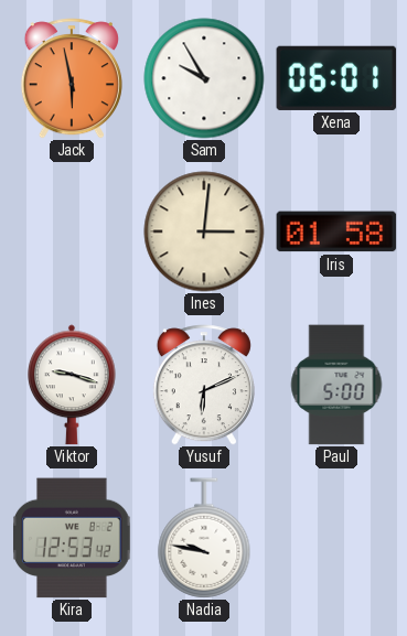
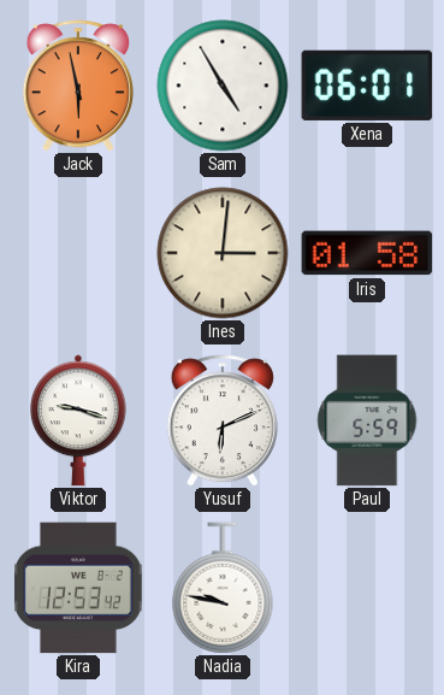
Sam: 9:55 -> 4:55 (223, 86)
Paul: 5:00 -> 5:59 (367, 420)
